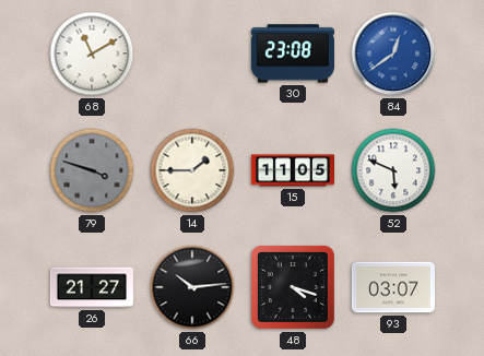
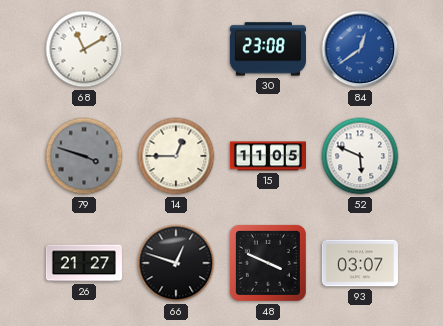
14: 1:45 -> 12:45 (176, 156)
66: 10:14 -> 12:48 (176, 263)
48: 4:18 -> 3:49 (268, 263)
